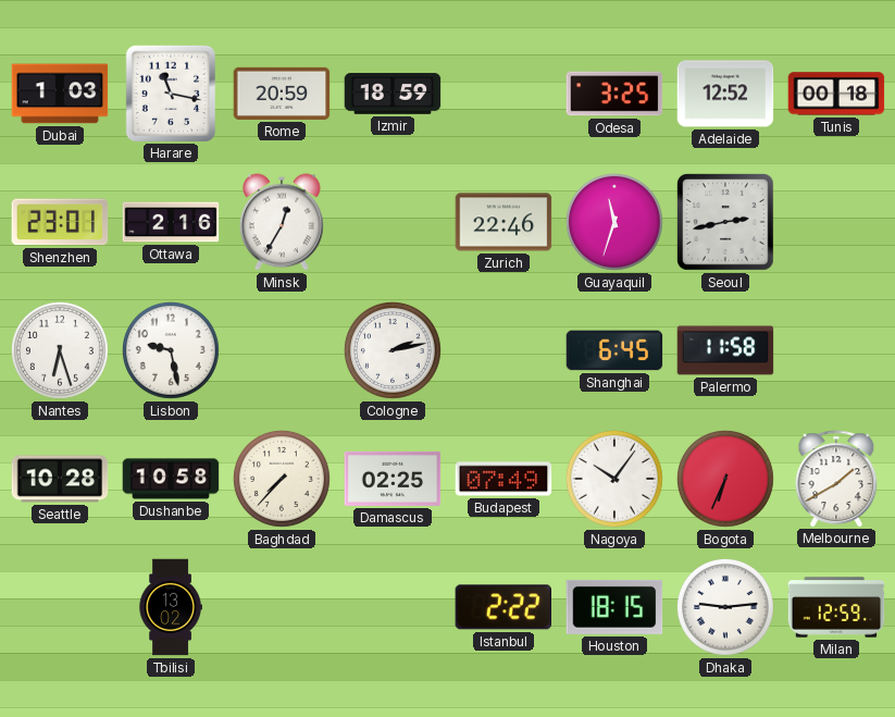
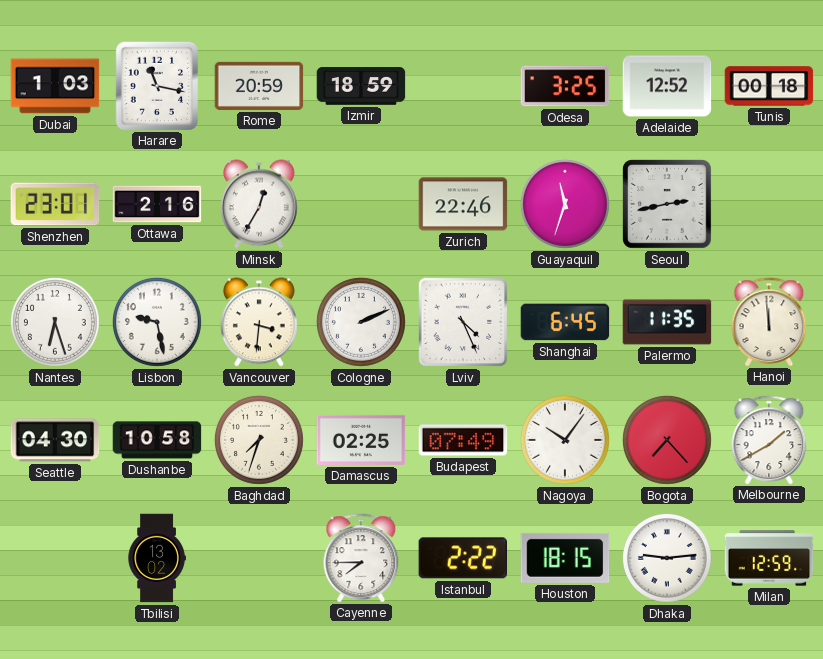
Vancouver: none -> 3:31 (259, 322)
Cologne: 2:13 -> 2:11 (361, 322)
Lviv: none -> 4:26 (463, 322)
Palermo: 11:58 -> 11:35 (667, 322)
Hanoi: none -> 11:59 (769, 322)
Seattle: 10:28 -> 04:30 (55, 440)
Baghdad: 7:37 -> 7:33 (259, 440)
Bogota: 6:34 -> 7:23 (667, 440)
Cayenne: none -> 7:45 (361, 558)
